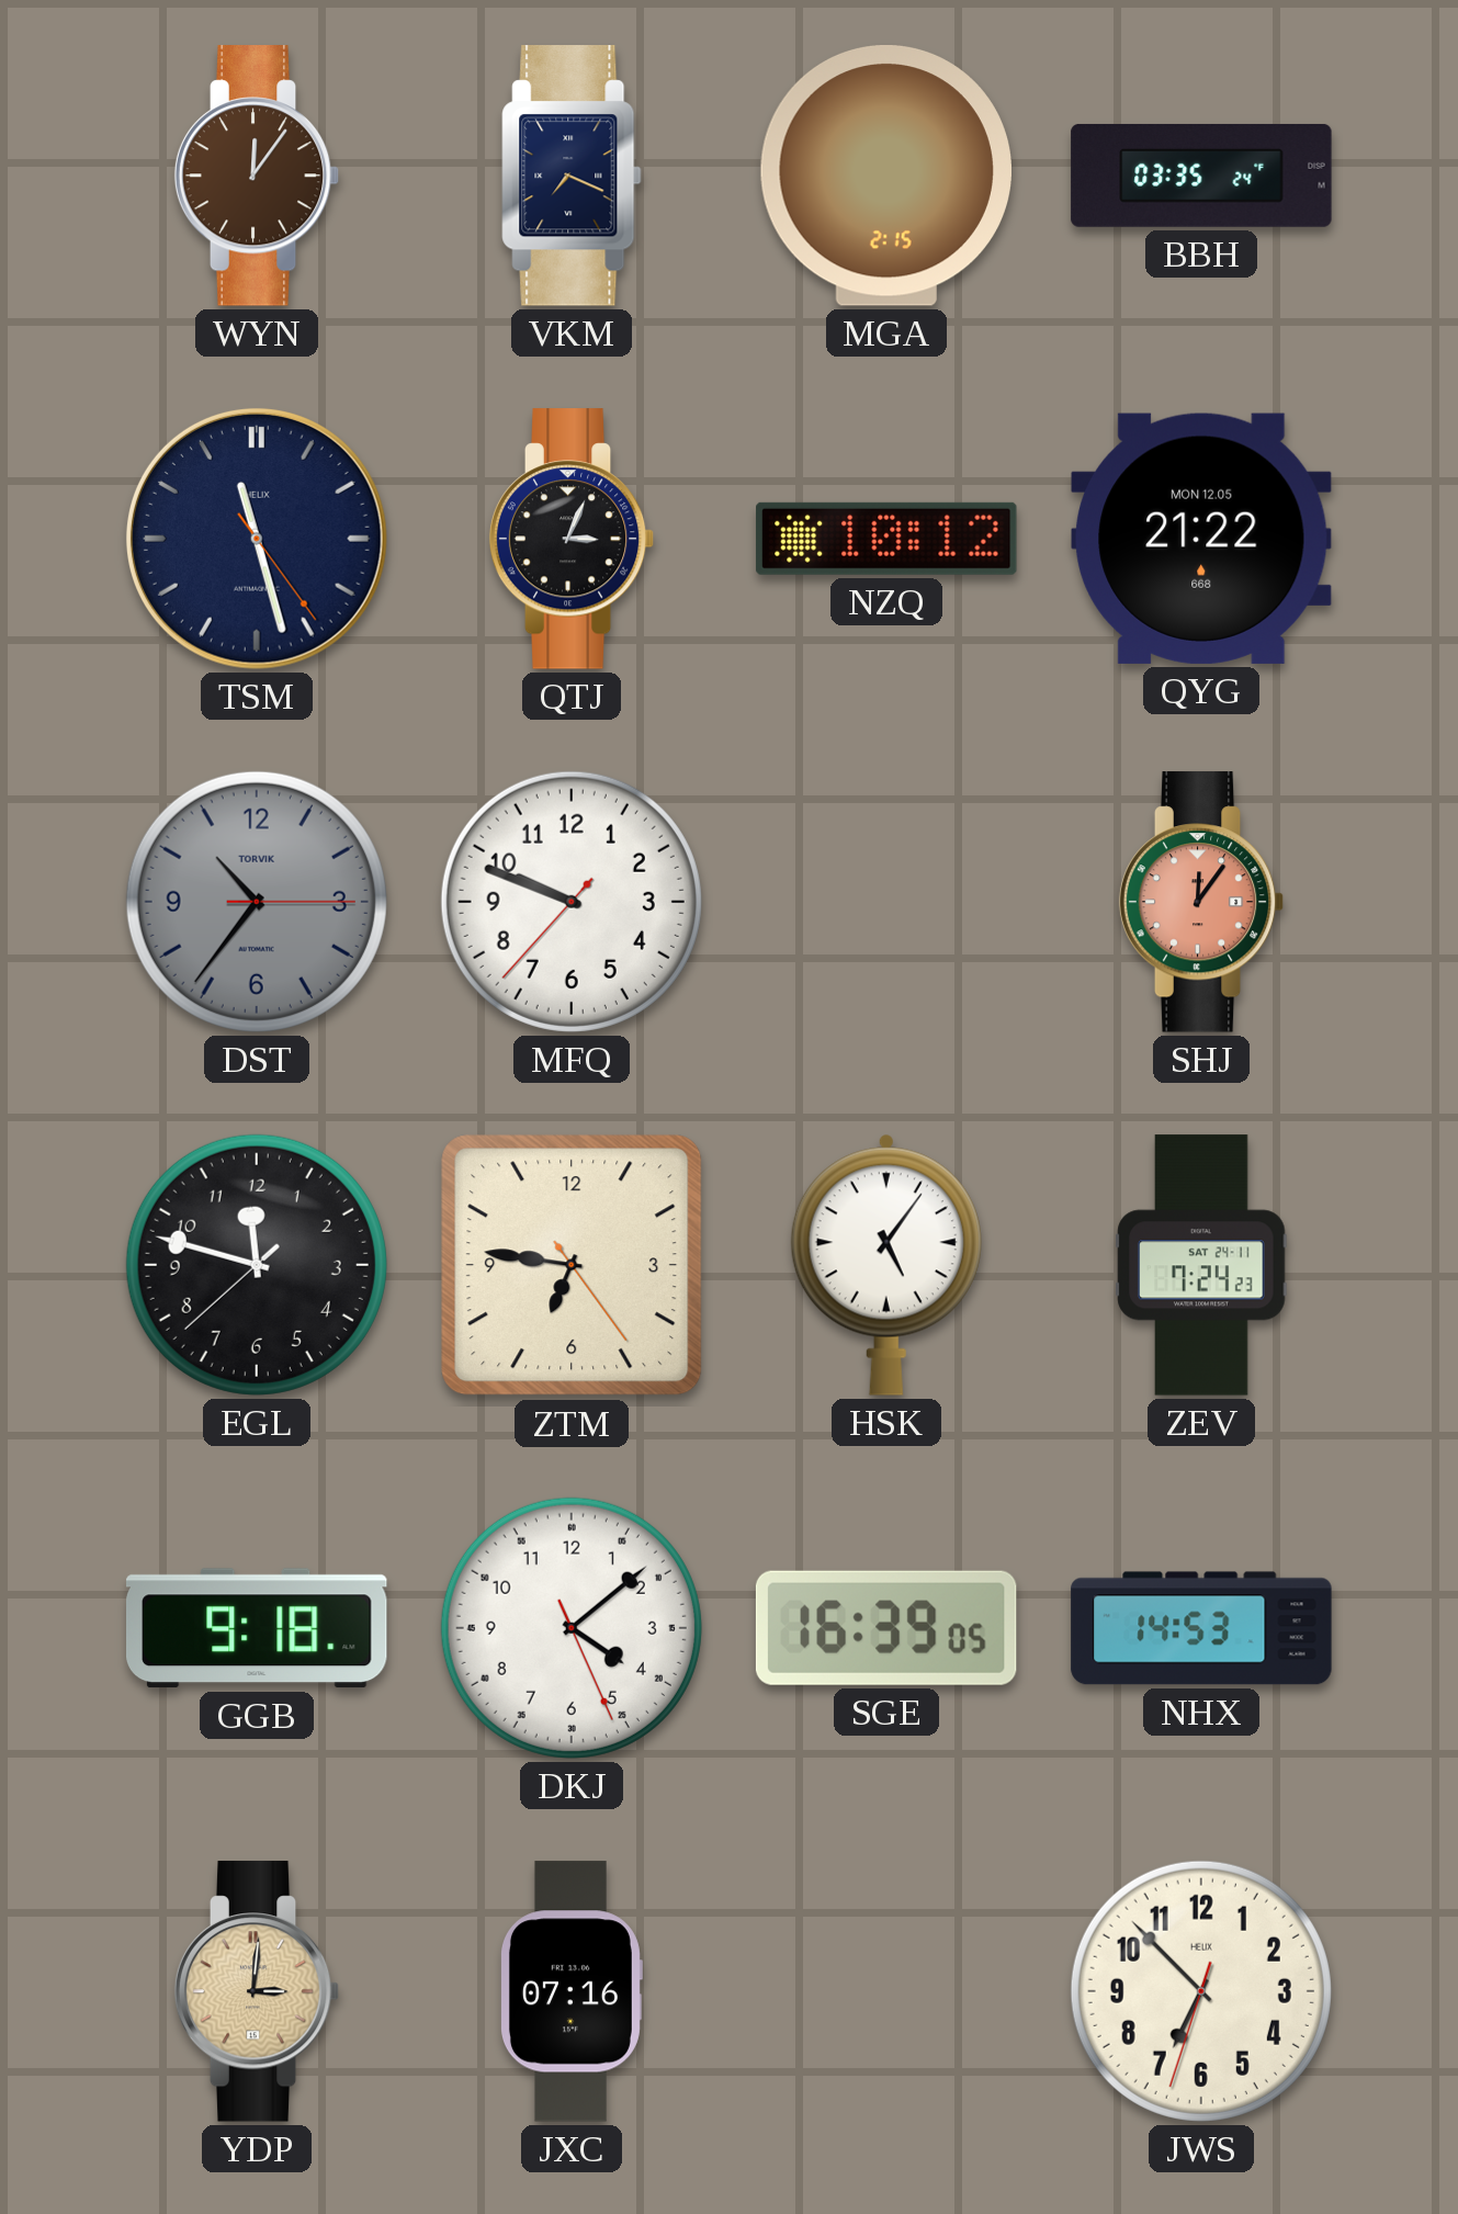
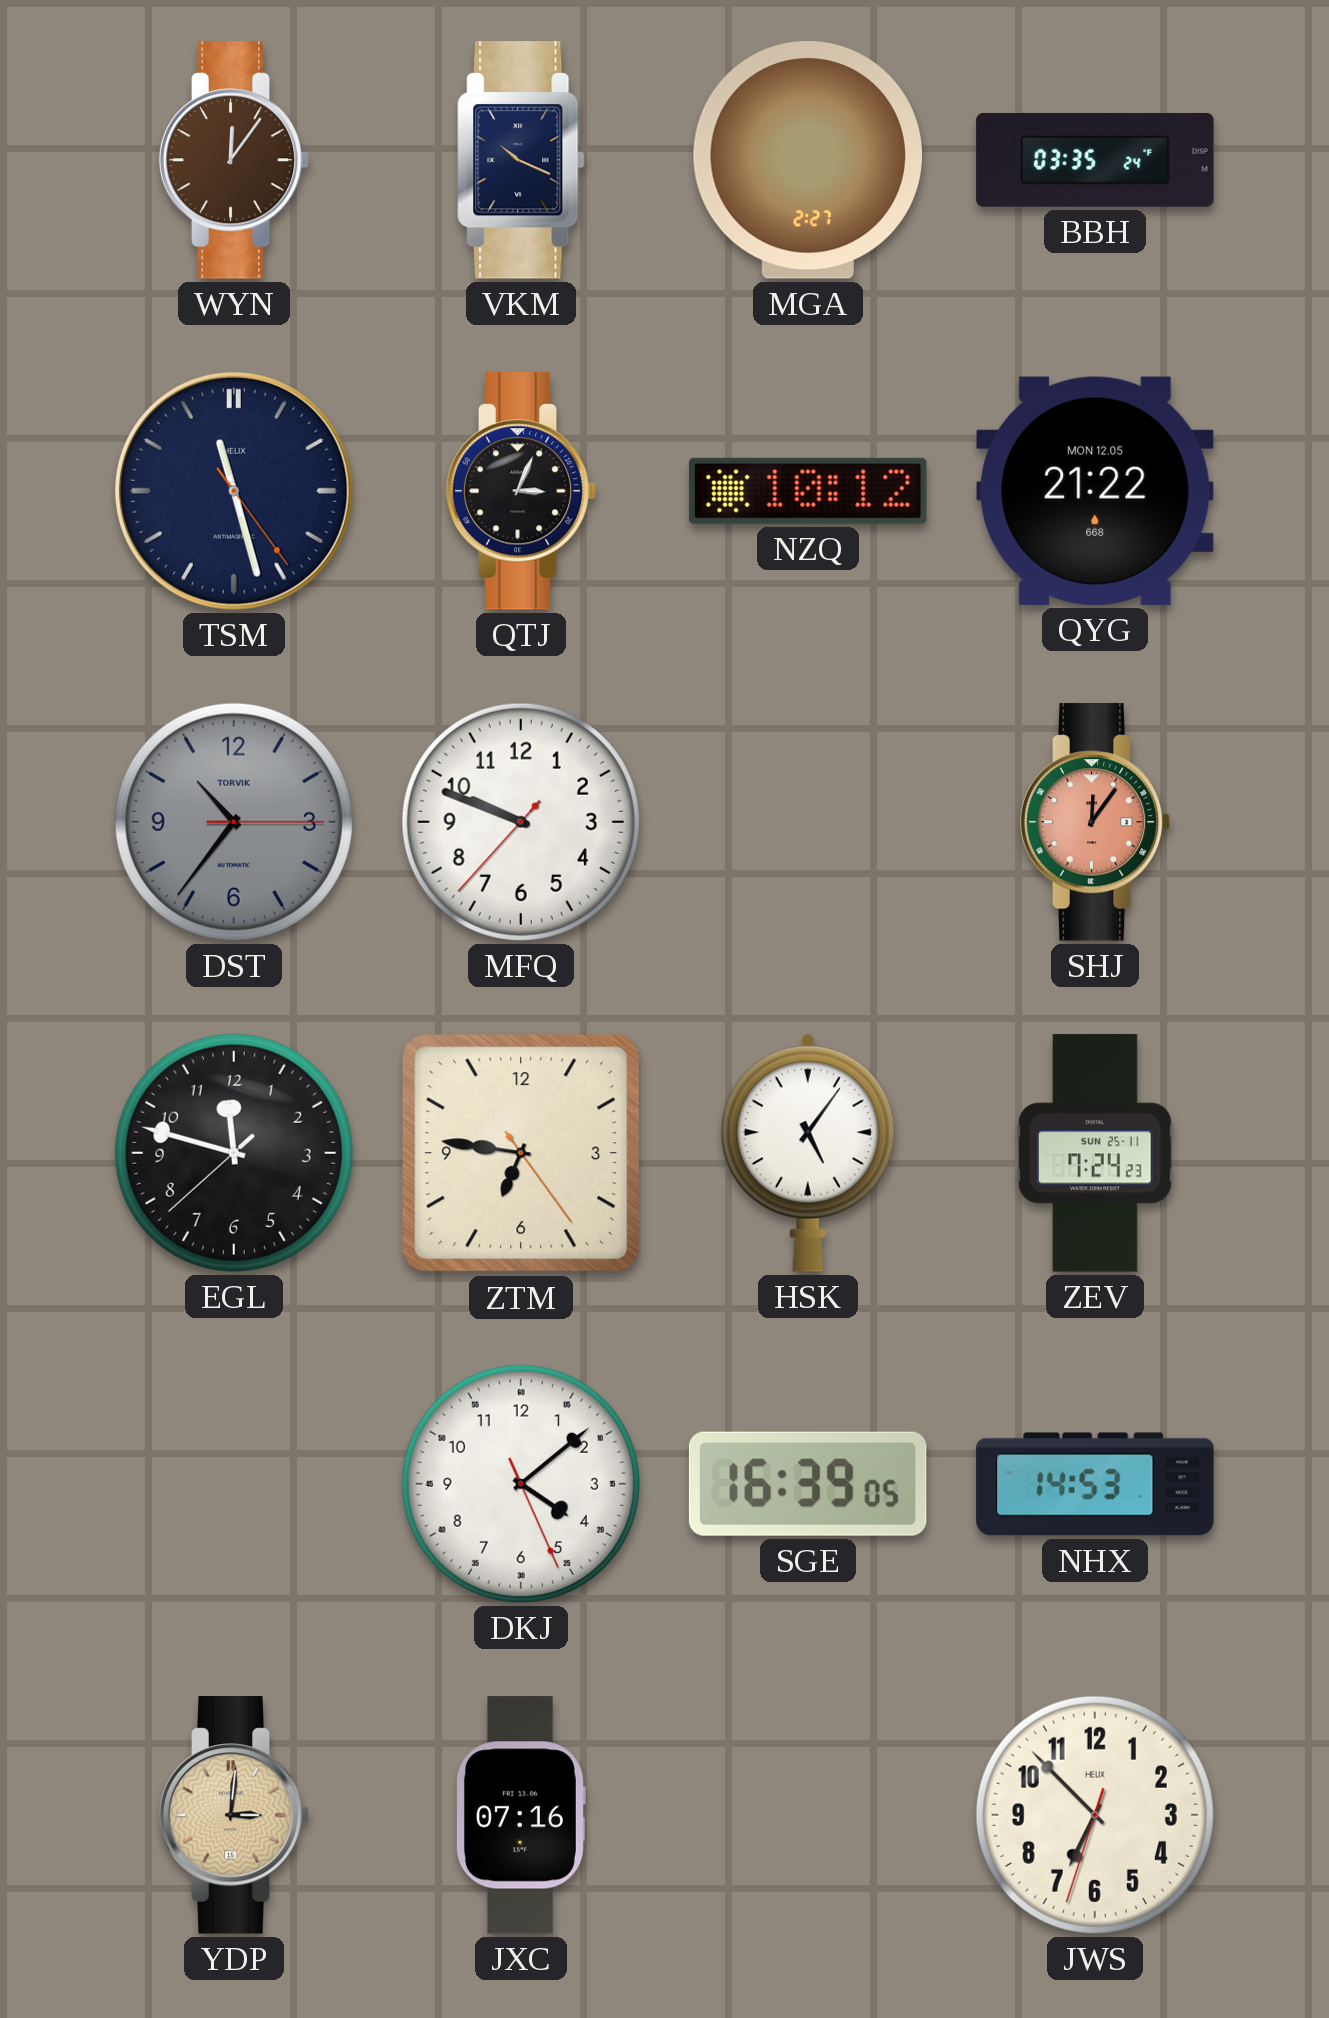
VKM: 7:19 -> 10:19 (521, 160)
MGA: 2:15 -> 2:27 (808, 161)
ZEV date: SAT 24-11 -> SUN 25-11 (1095, 1153)
GGB: 9:18 -> none (257, 1628)
